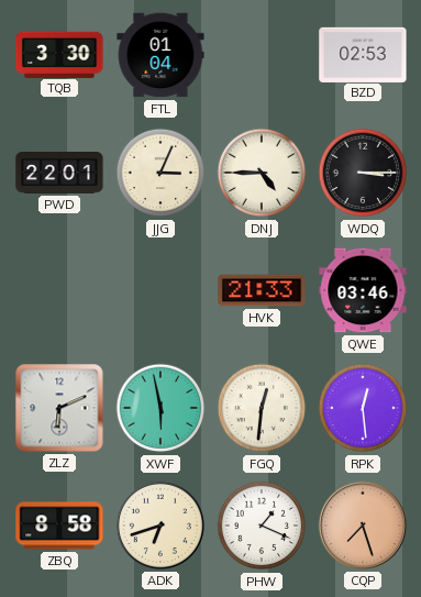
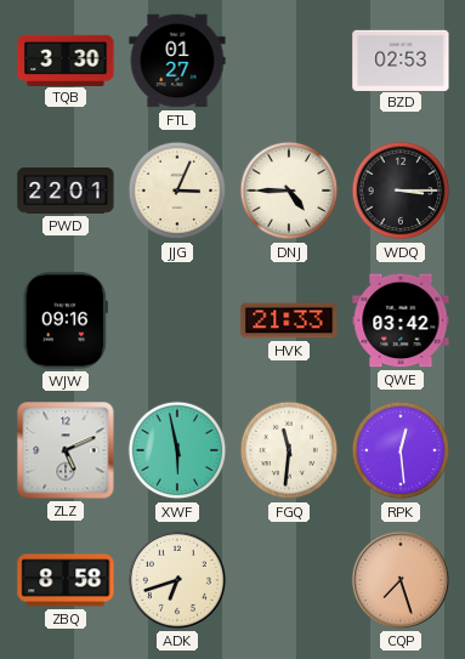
FTL: 01:04 -> 01:27 (177, 61)
WJW: none -> 09:16 (66, 320)
QWE: 03:46 -> 03:42 (401, 320)
ZLZ: 6:11 -> 5:11 (66, 450)
FGQ: 12:31 -> 11:31 (289, 450)
PHW: 1:19 -> none (262, 526)
